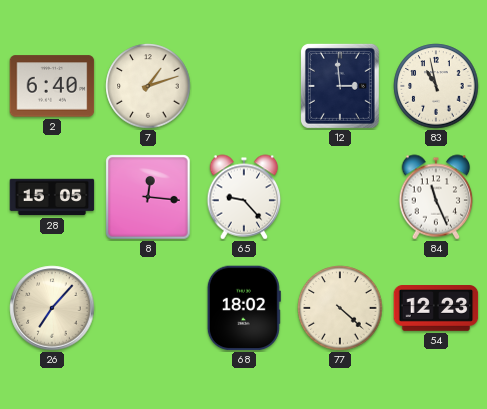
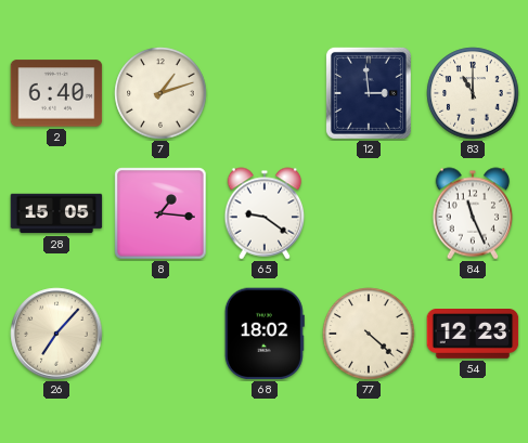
83: 10:58 -> 11:00 (473, 93)
8: 12:16 -> 1:16 (160, 213)
65: 9:23 -> 9:21 (265, 213)
